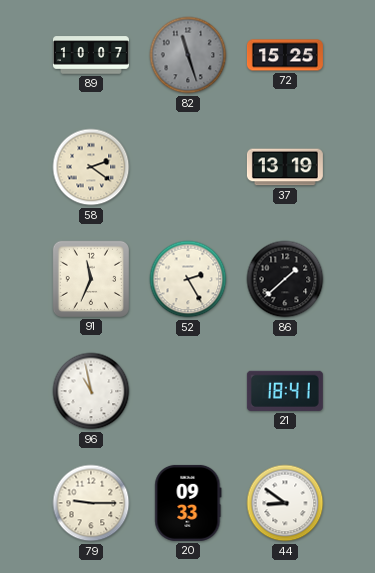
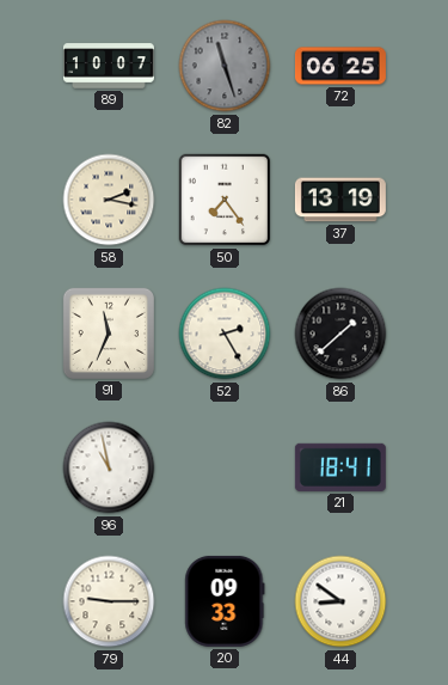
72: 15:25 -> 06:25 (340, 66)
58: 2:21 -> 2:17 (109, 200)
50: none -> 7:24 (225, 200)
